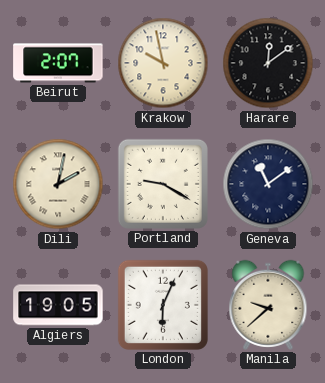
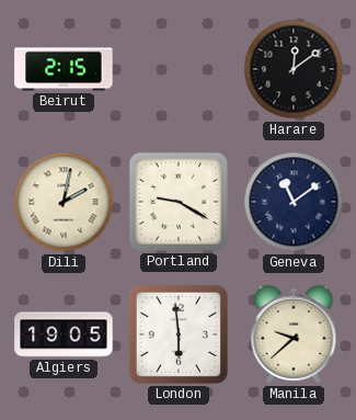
Beirut: 2:07 -> 2:15 (64, 69)
Krakow: 9:58 -> none (163, 63)
London: 6:04 -> 5:59 (179, 334)
